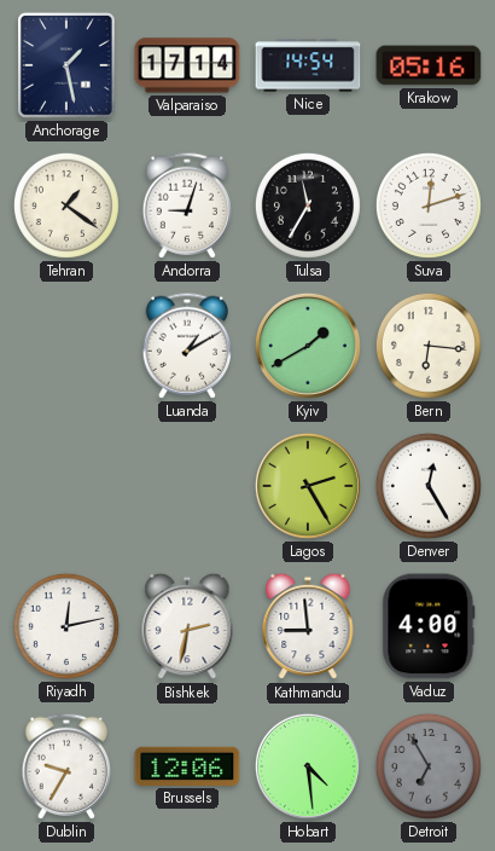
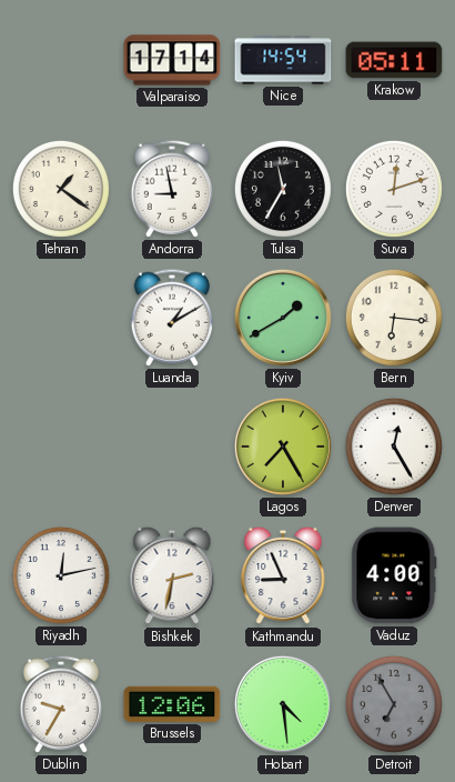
Anchorage: 1:28 -> none (66, 65)
Krakow: 05:16 -> 05:11 (394, 60)
Andorra: 9:03 -> 8:58 (171, 189)
Lagos: 2:25 -> 7:25 (283, 447)
Kathmandu: 8:59 -> 8:56 (283, 575)
